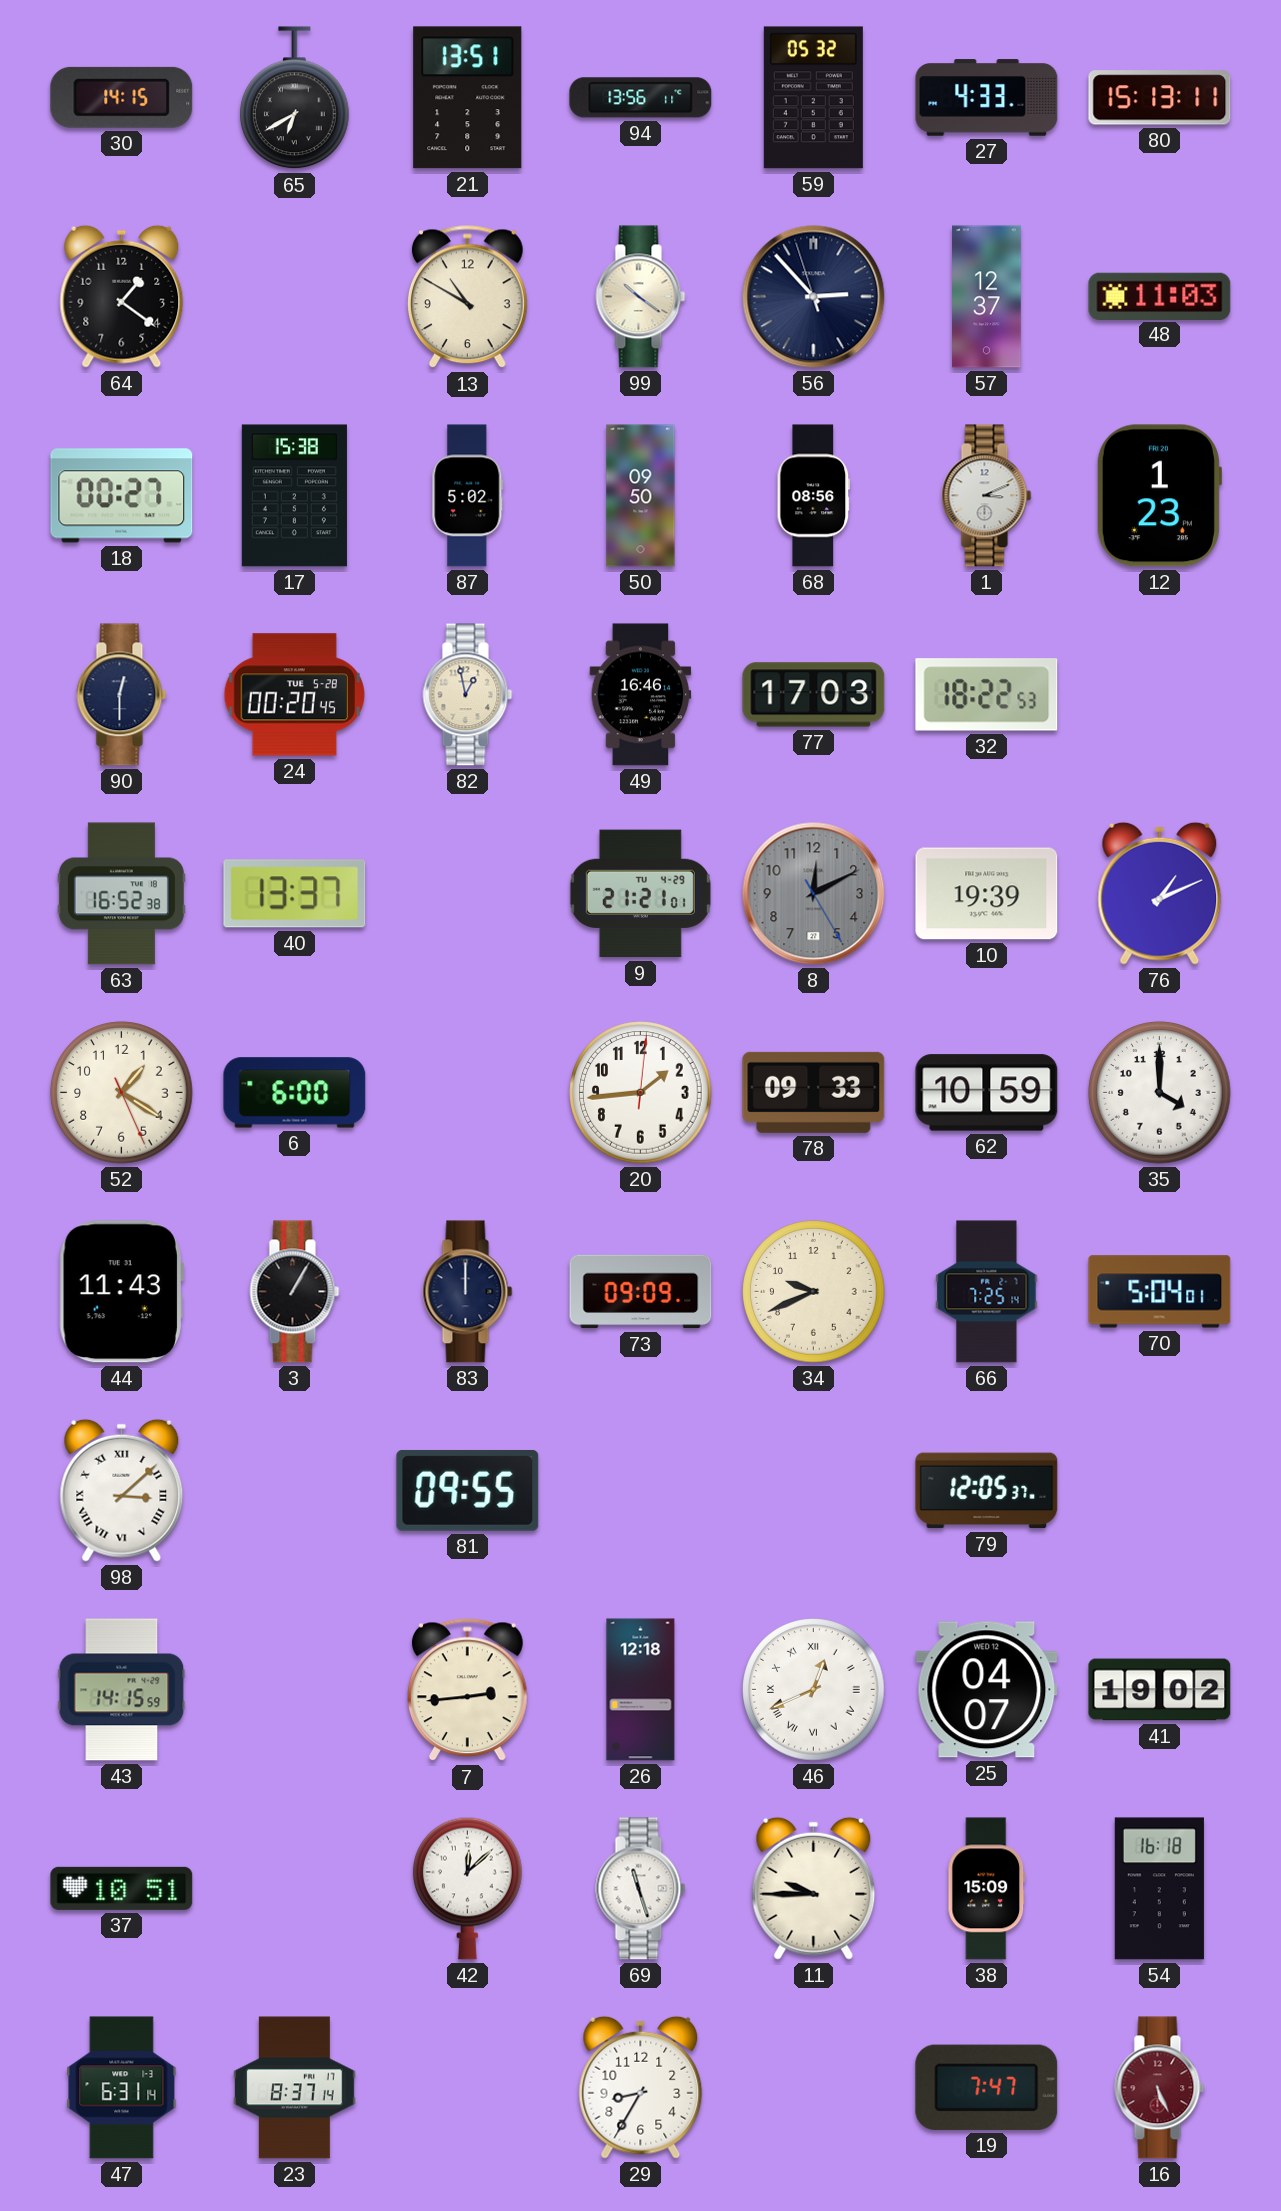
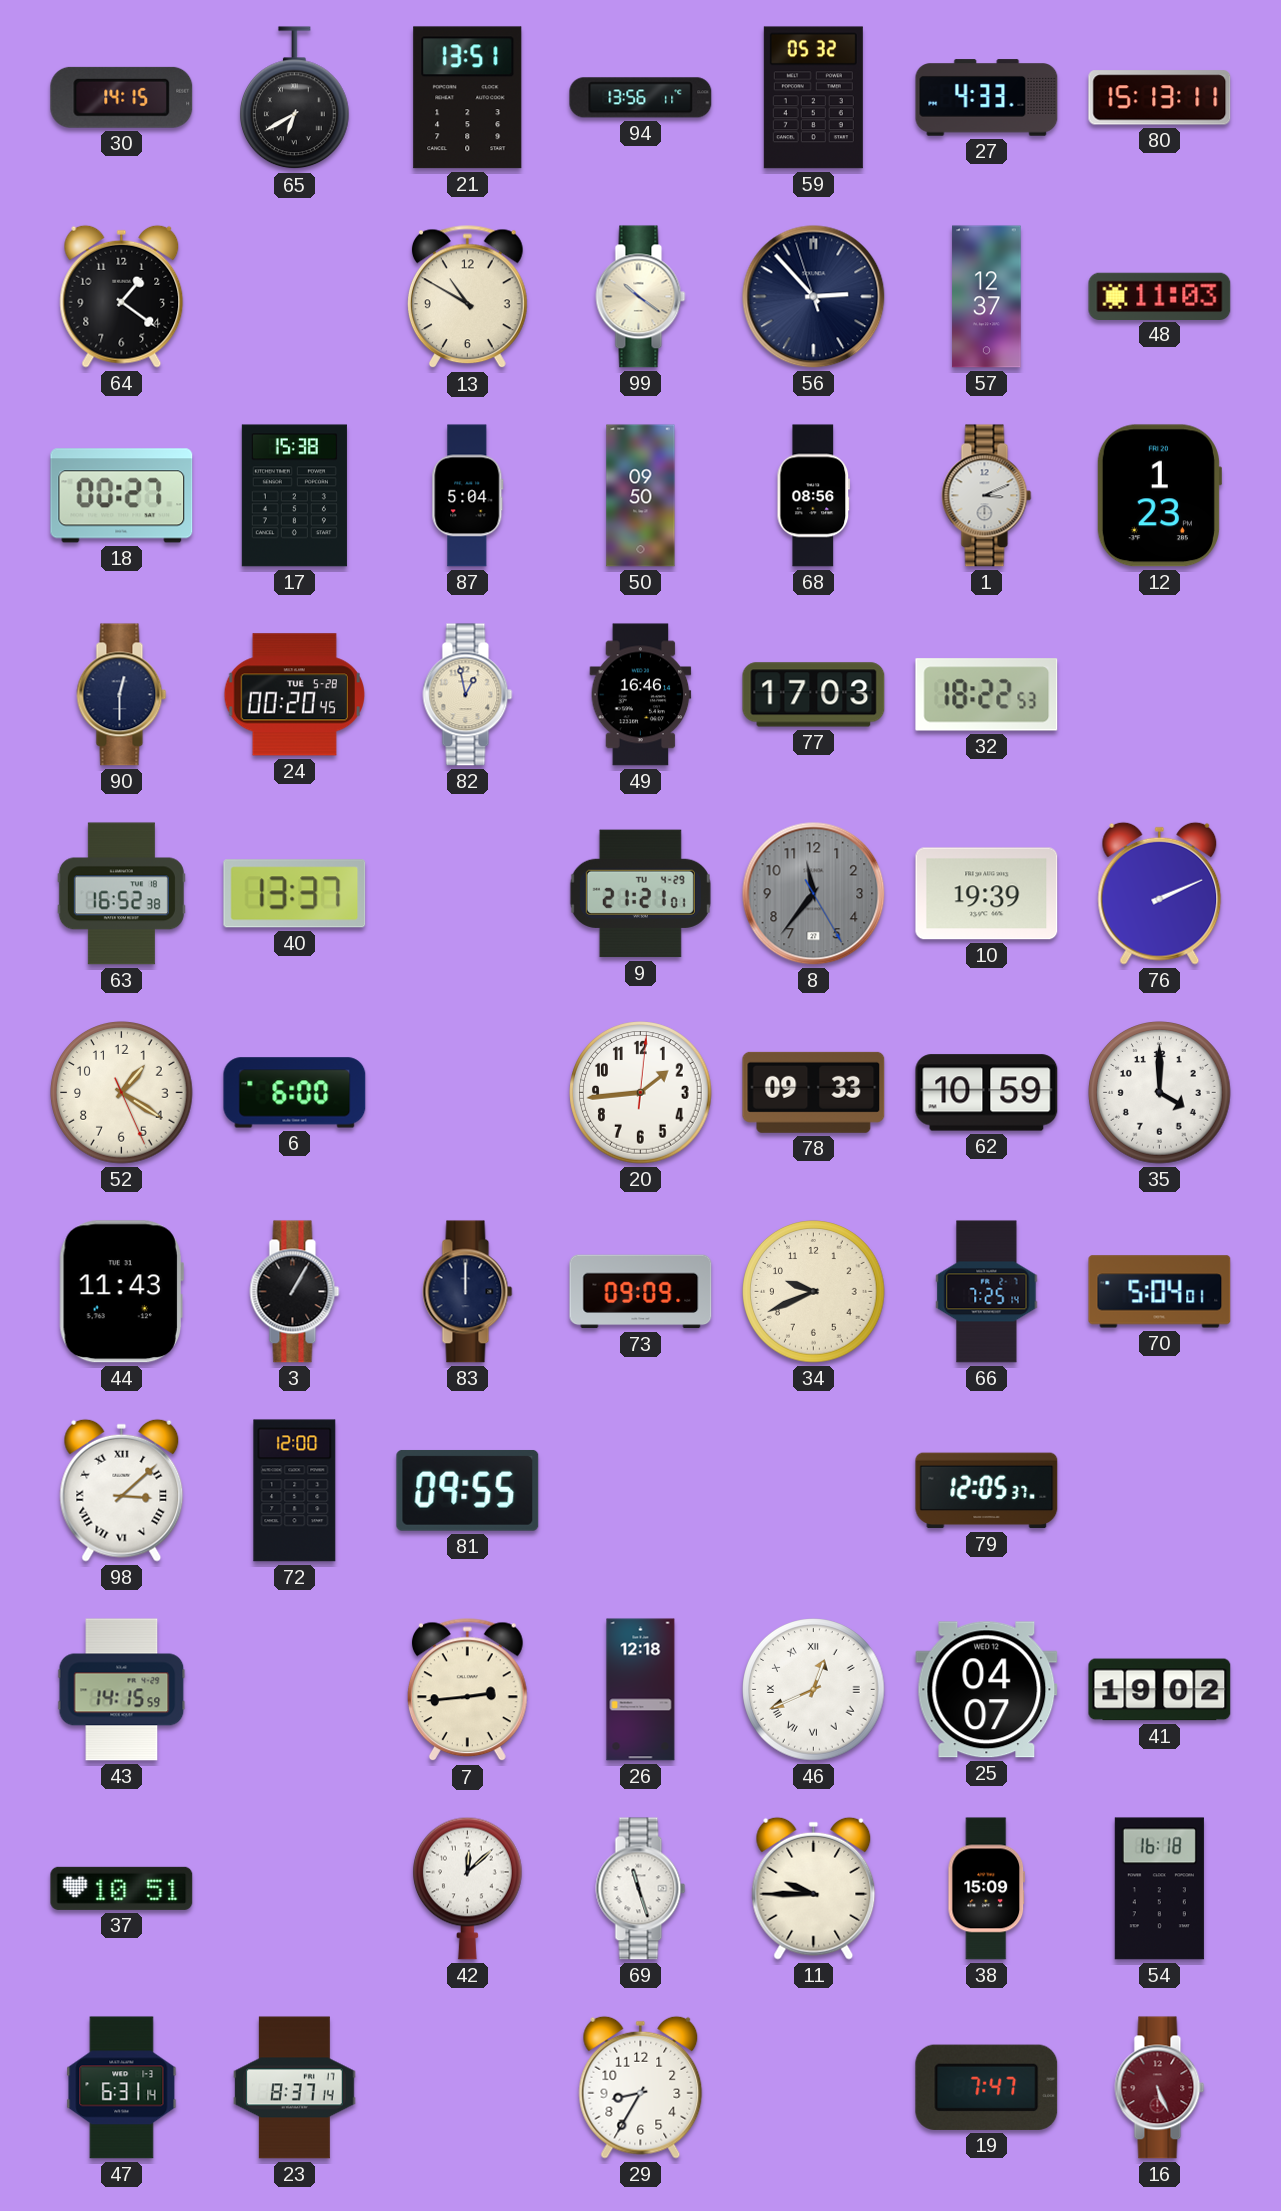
87: 5:02 -> 5:04 (468, 496)
8: 12:10 -> 11:36 (814, 894)
76: 1:11 -> 2:11 (1160, 893)
72: none -> 12:00 (295, 1491)
